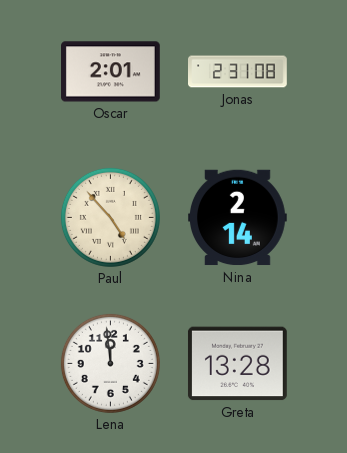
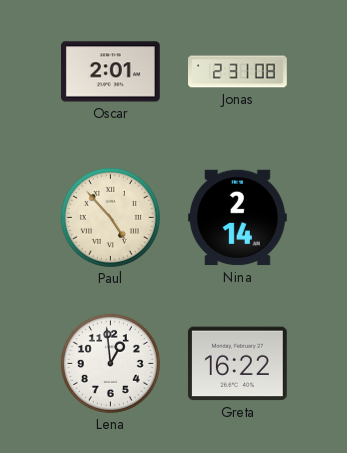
Lena: 11:59 -> 12:59 (110, 363)
Greta: 13:28 -> 16:22 (237, 364)
